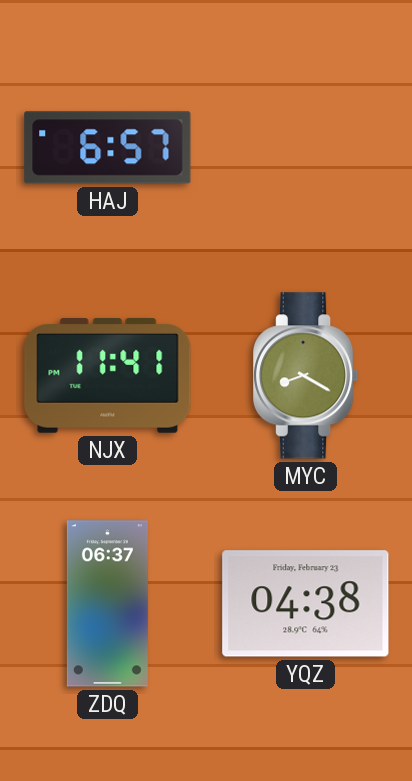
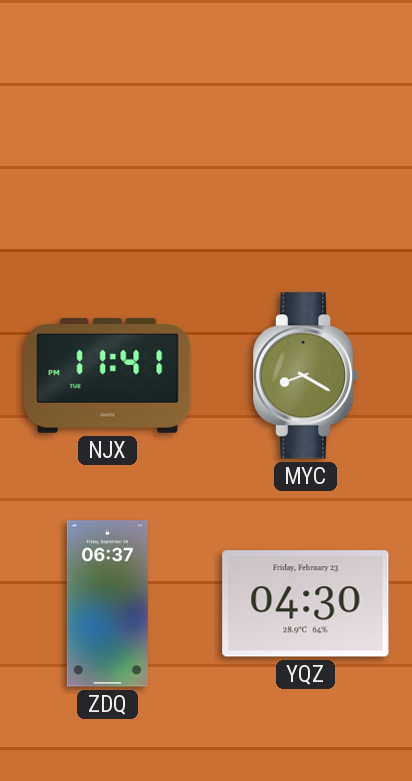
HAJ: 6:57 -> none (108, 148)
YQZ: 04:38 -> 04:30 (306, 604)
